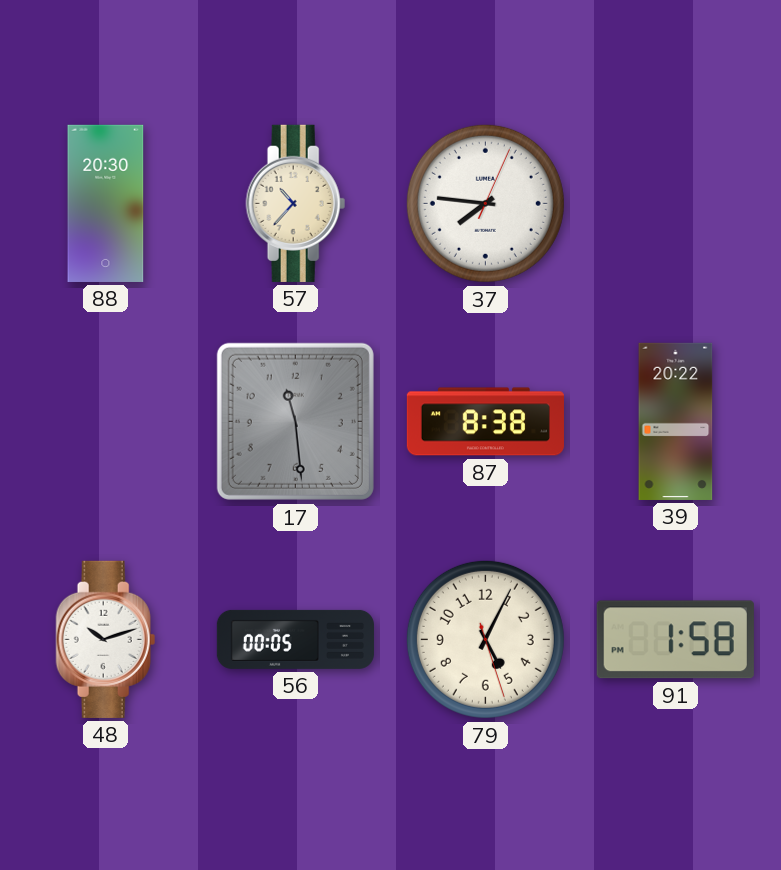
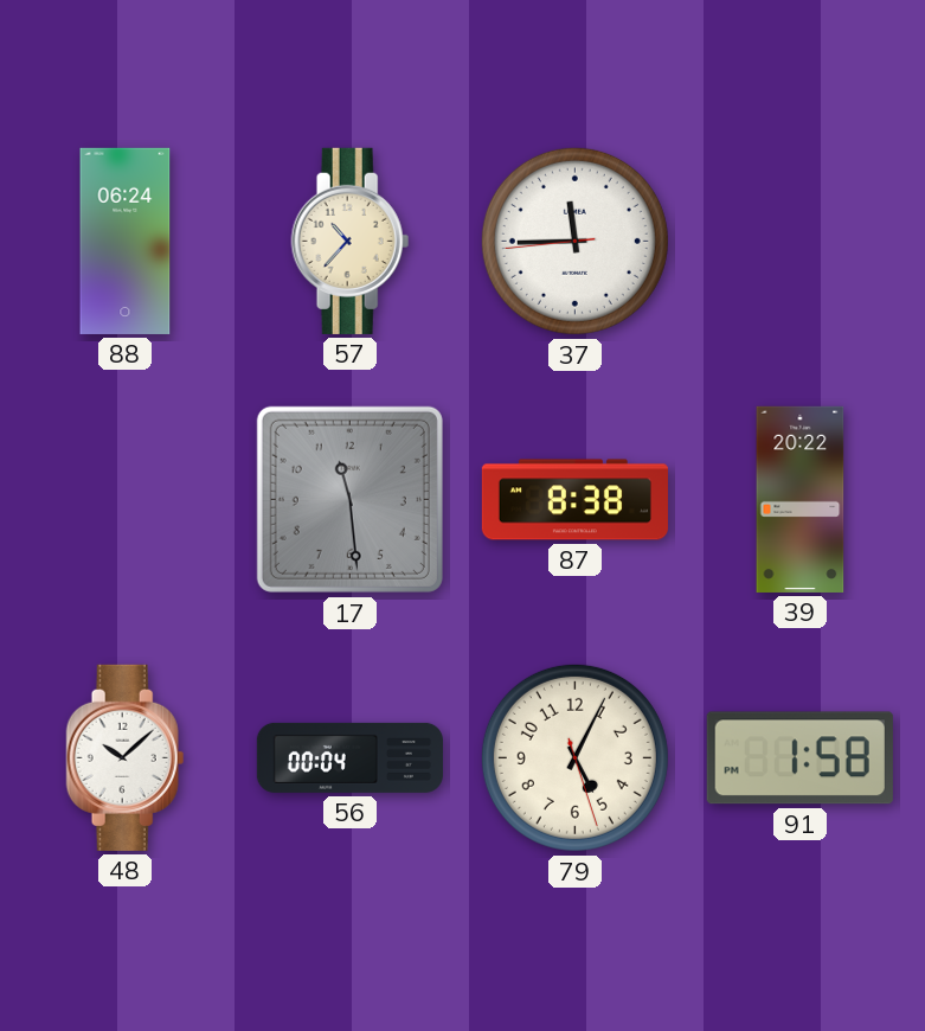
88: 20:30 -> 06:24 (126, 241)
37: 7:46 -> 11:44 (574, 241)
48: 10:12 -> 10:08 (126, 757)
56: 00:05 -> 00:04 (349, 757)
